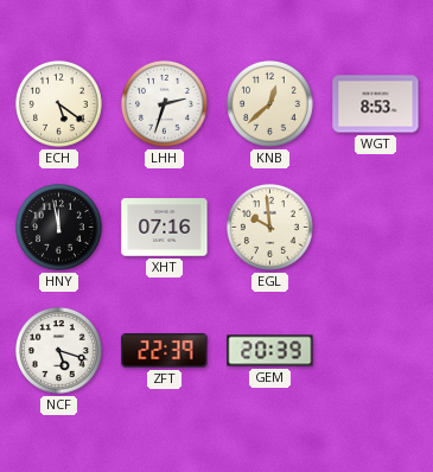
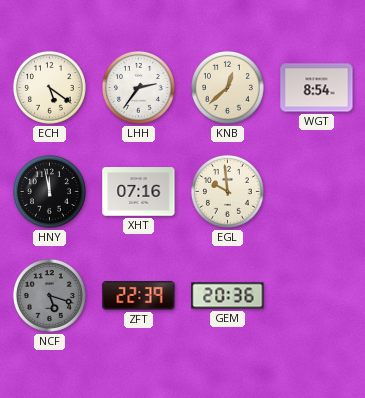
LHH: 2:33 -> 2:36 (139, 88)
WGT: 8:53 -> 8:54 (317, 88)
NCF dial: white -> grey (50, 296)
GEM: 20:39 -> 20:36 (228, 296)
